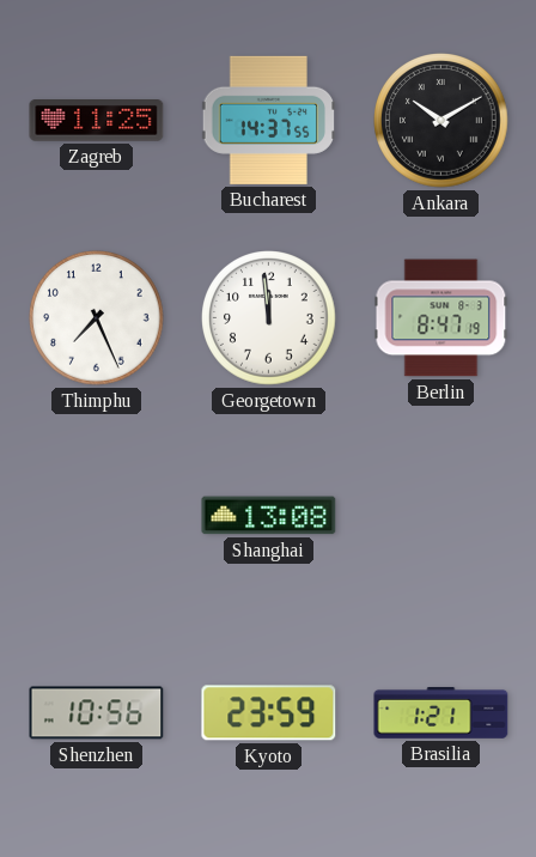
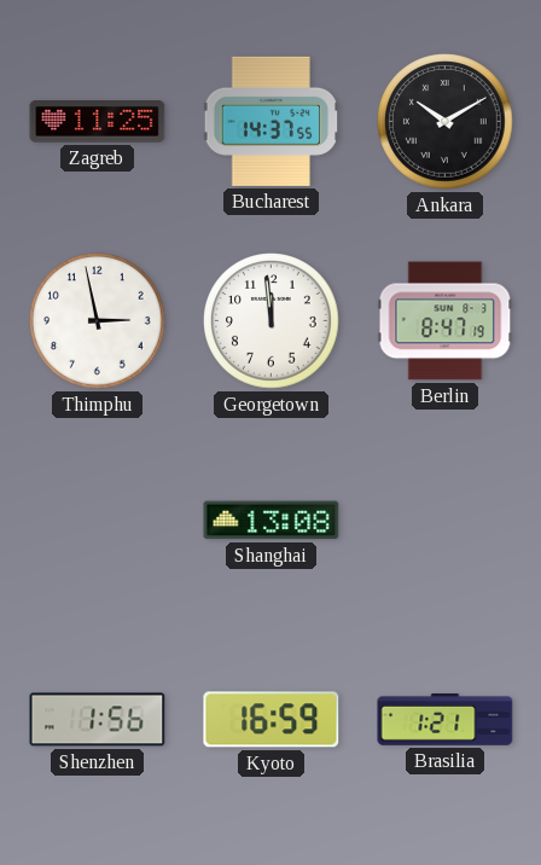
Thimphu: 7:26 -> 2:58 (98, 321)
Shenzhen: 10:56 -> 1:56 (98, 720)
Kyoto: 23:59 -> 16:59 (272, 720)
